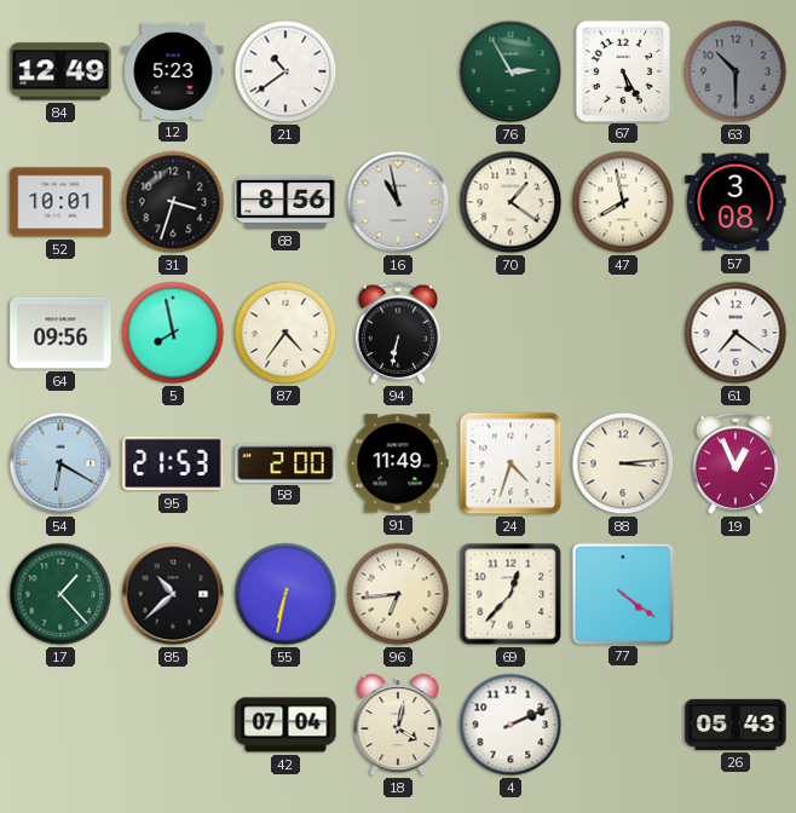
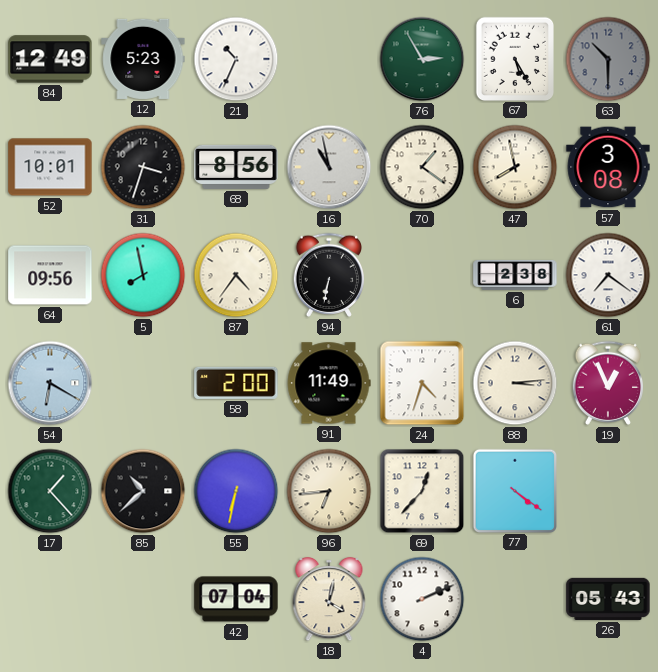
21: 10:39 -> 10:34 (236, 59)
6: none -> 2:38 (515, 275)
95: 21:53 -> none (173, 463)
